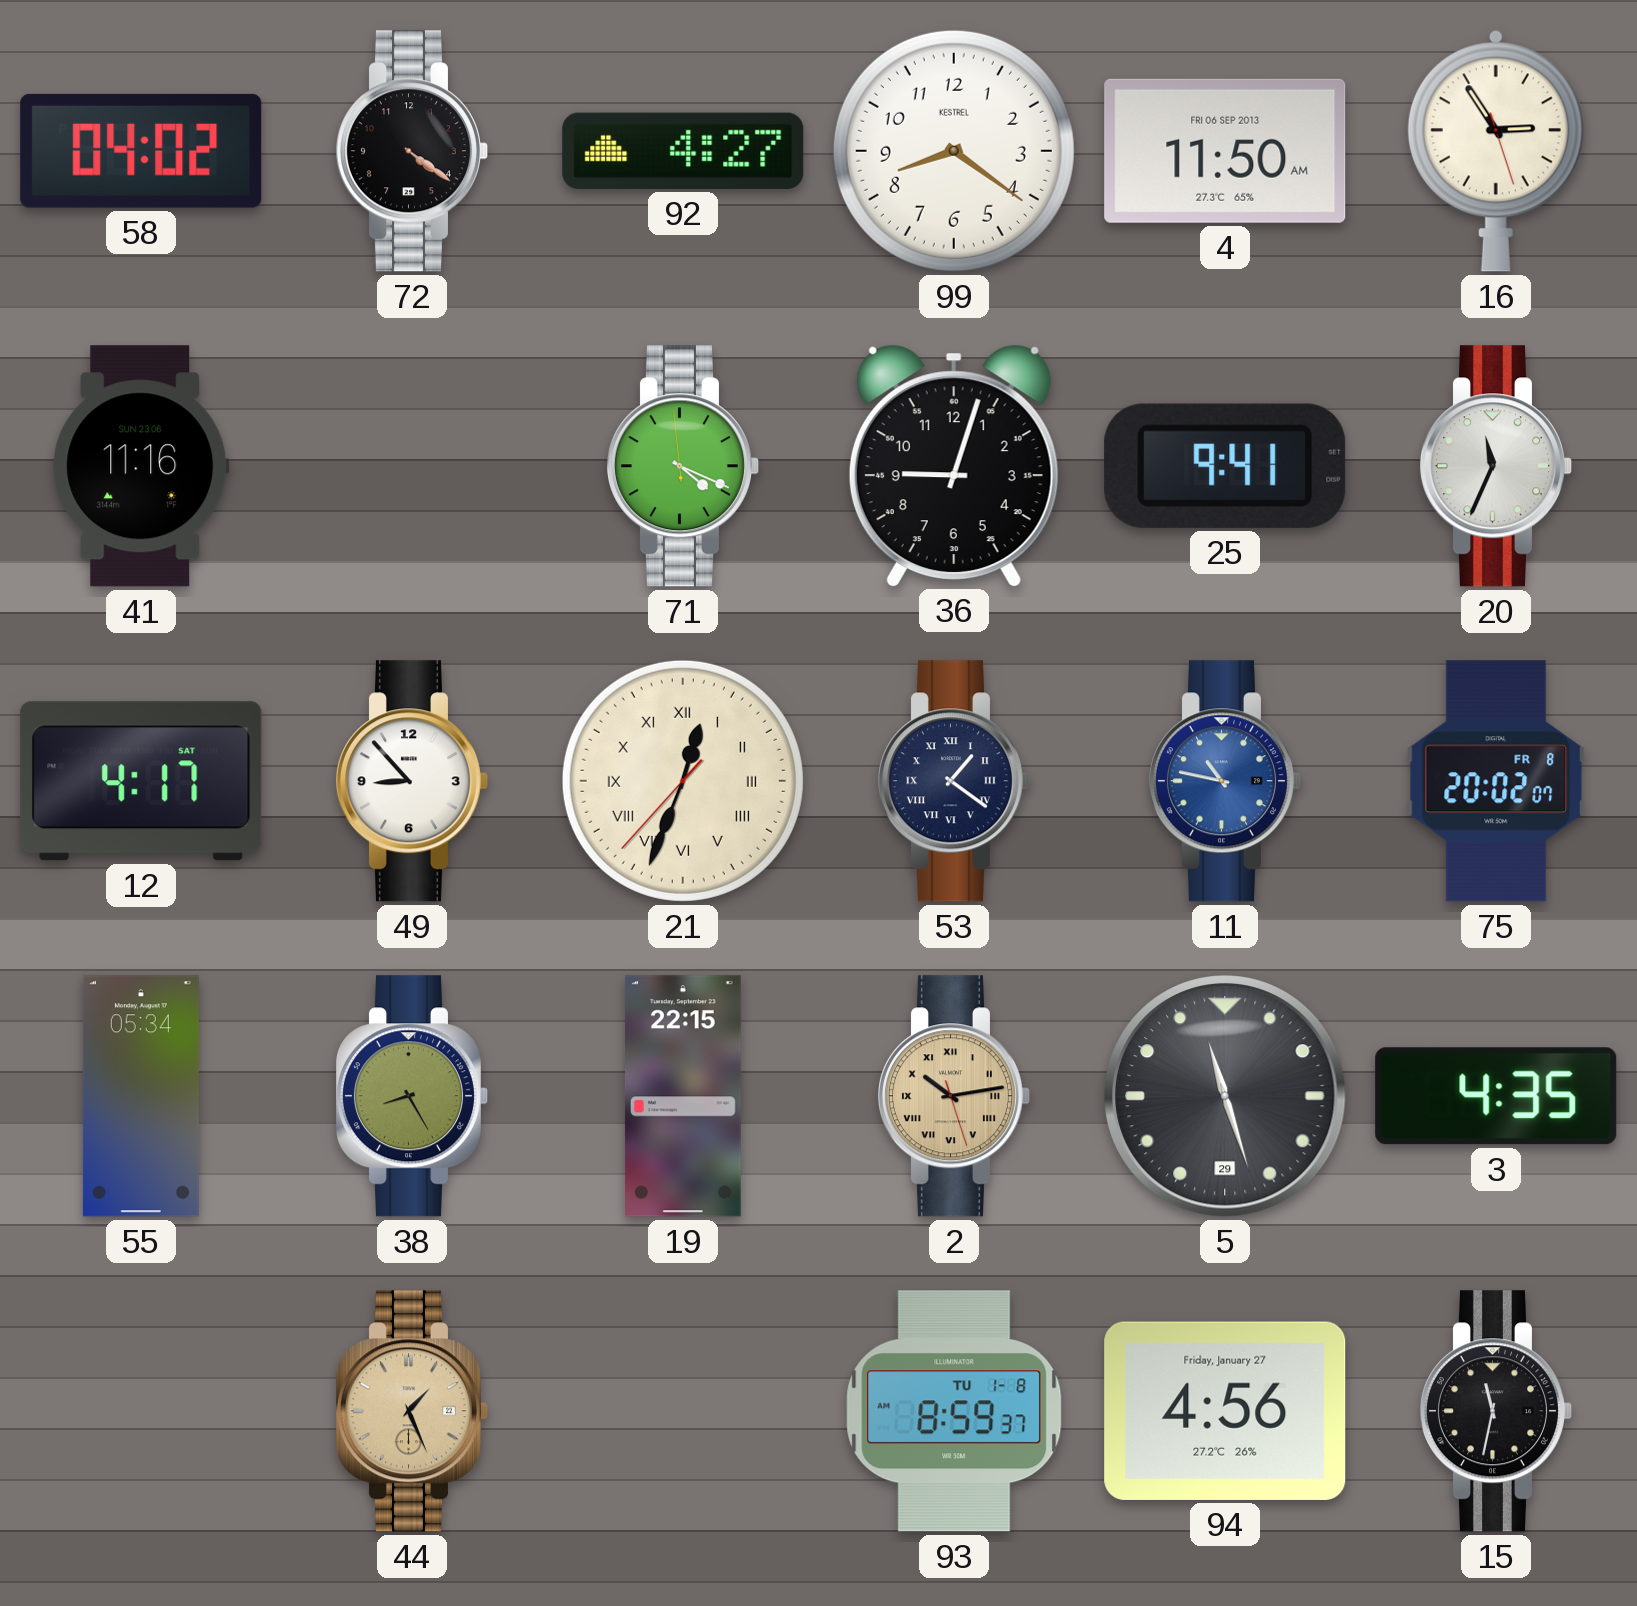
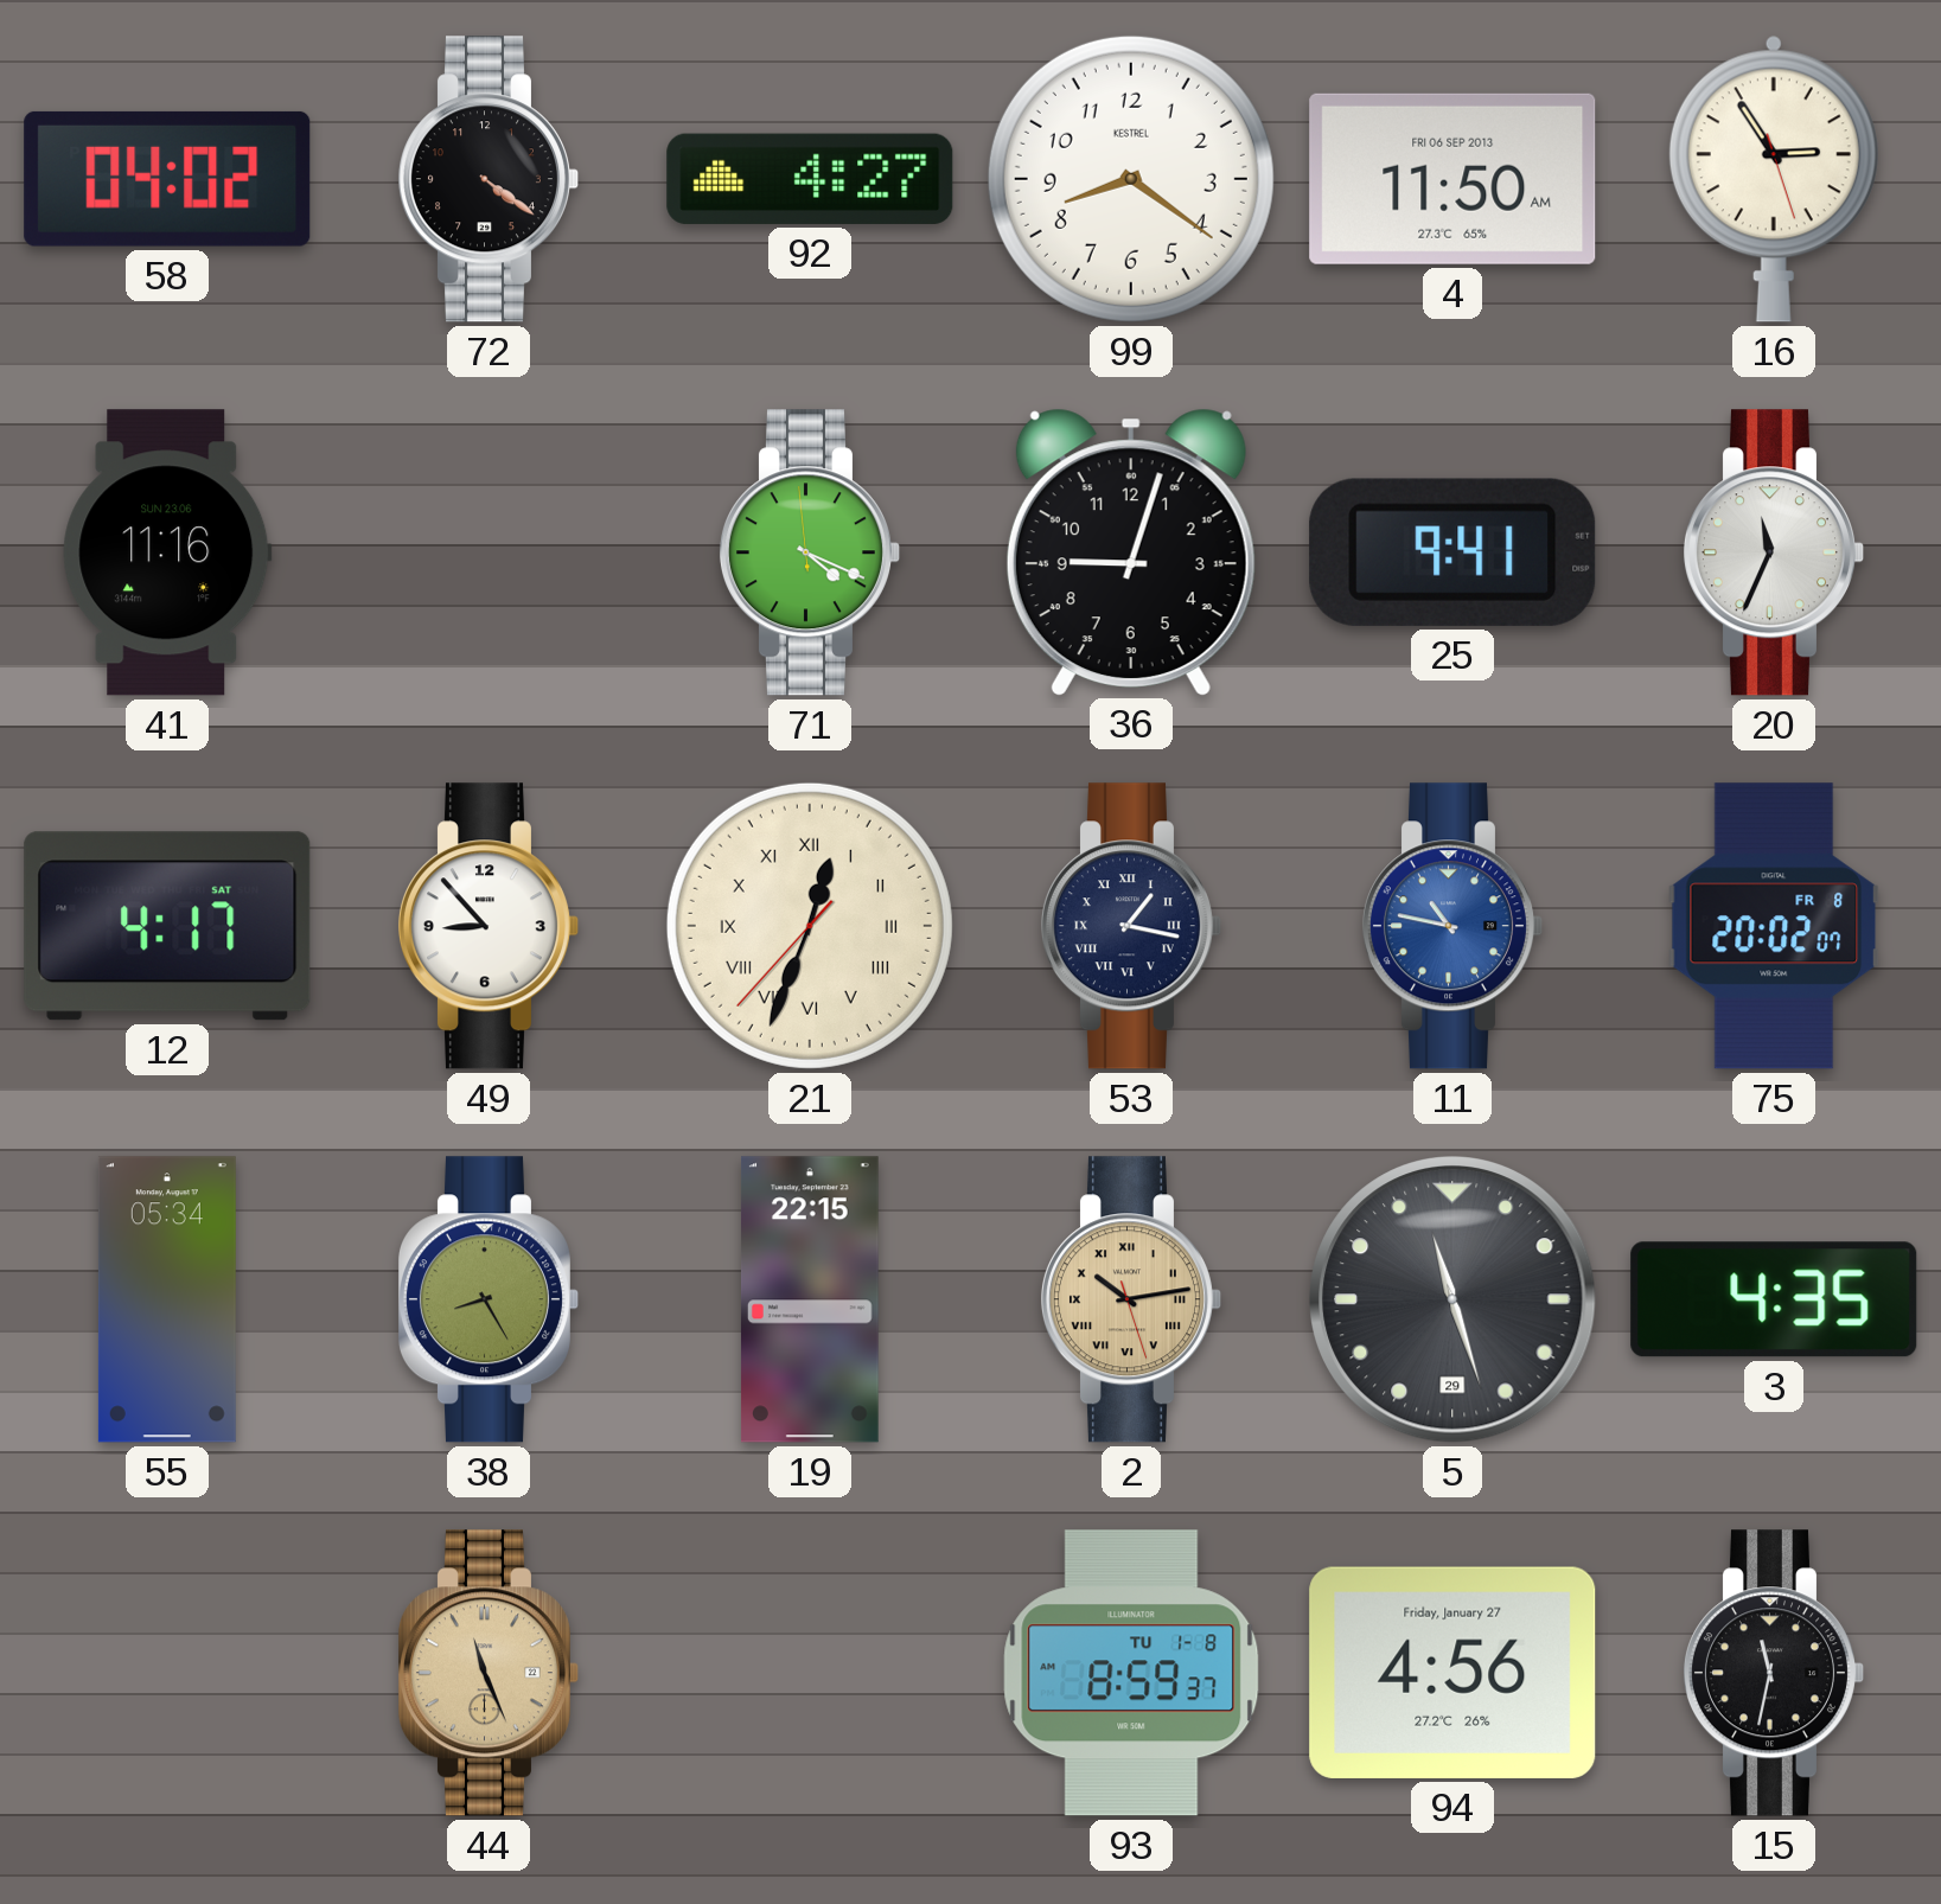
53: 1:21 -> 1:17 (1130, 926)
44: 1:26 -> 11:26 (487, 1673)
